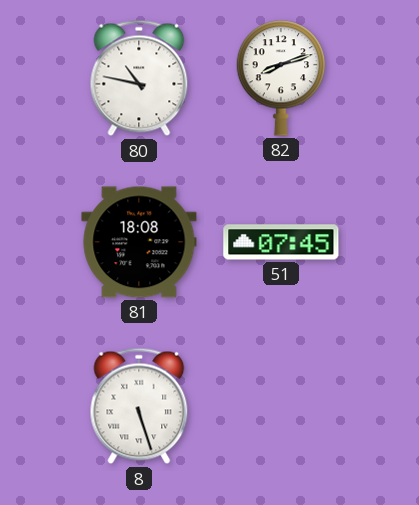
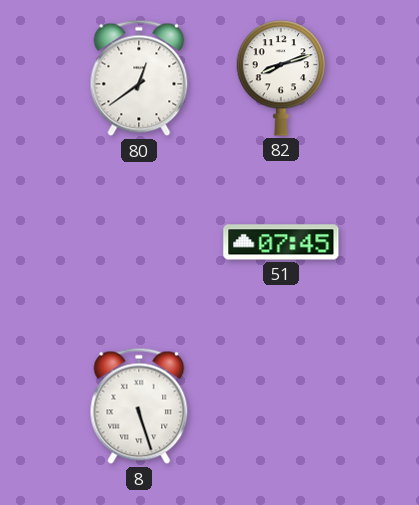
80: 10:47 -> 12:39 (139, 78)
81: 18:08 -> none (139, 242)
